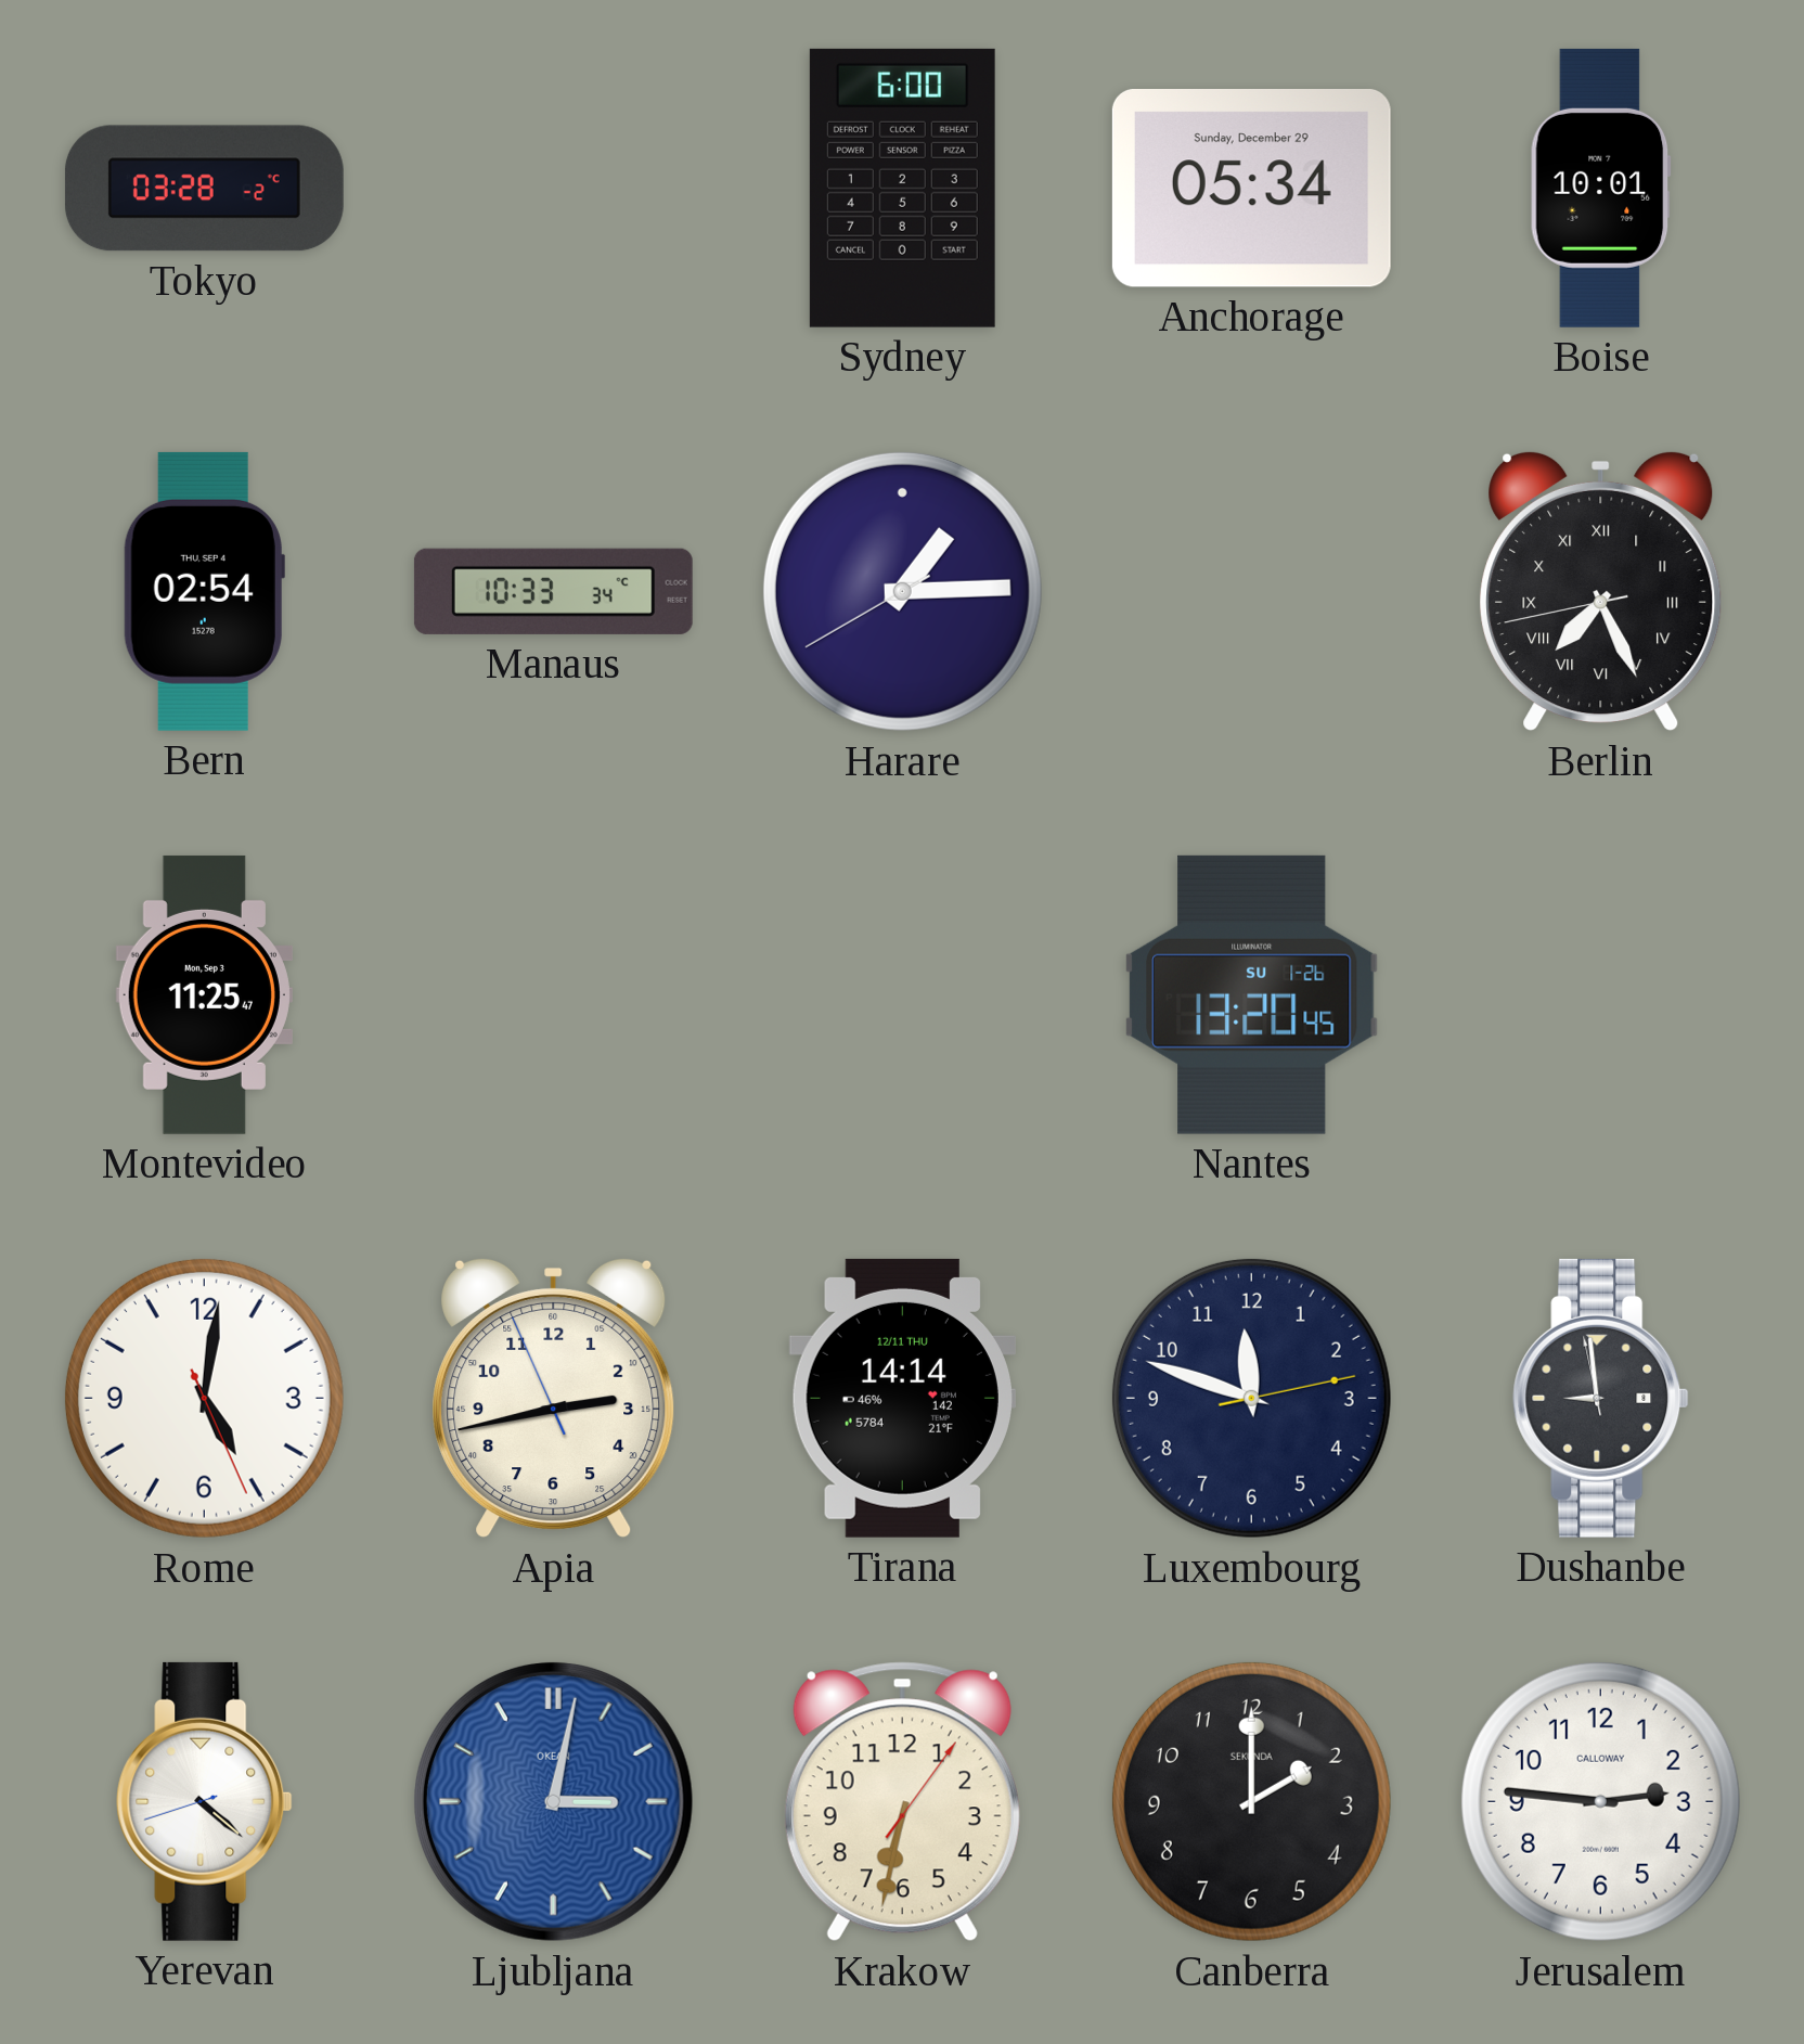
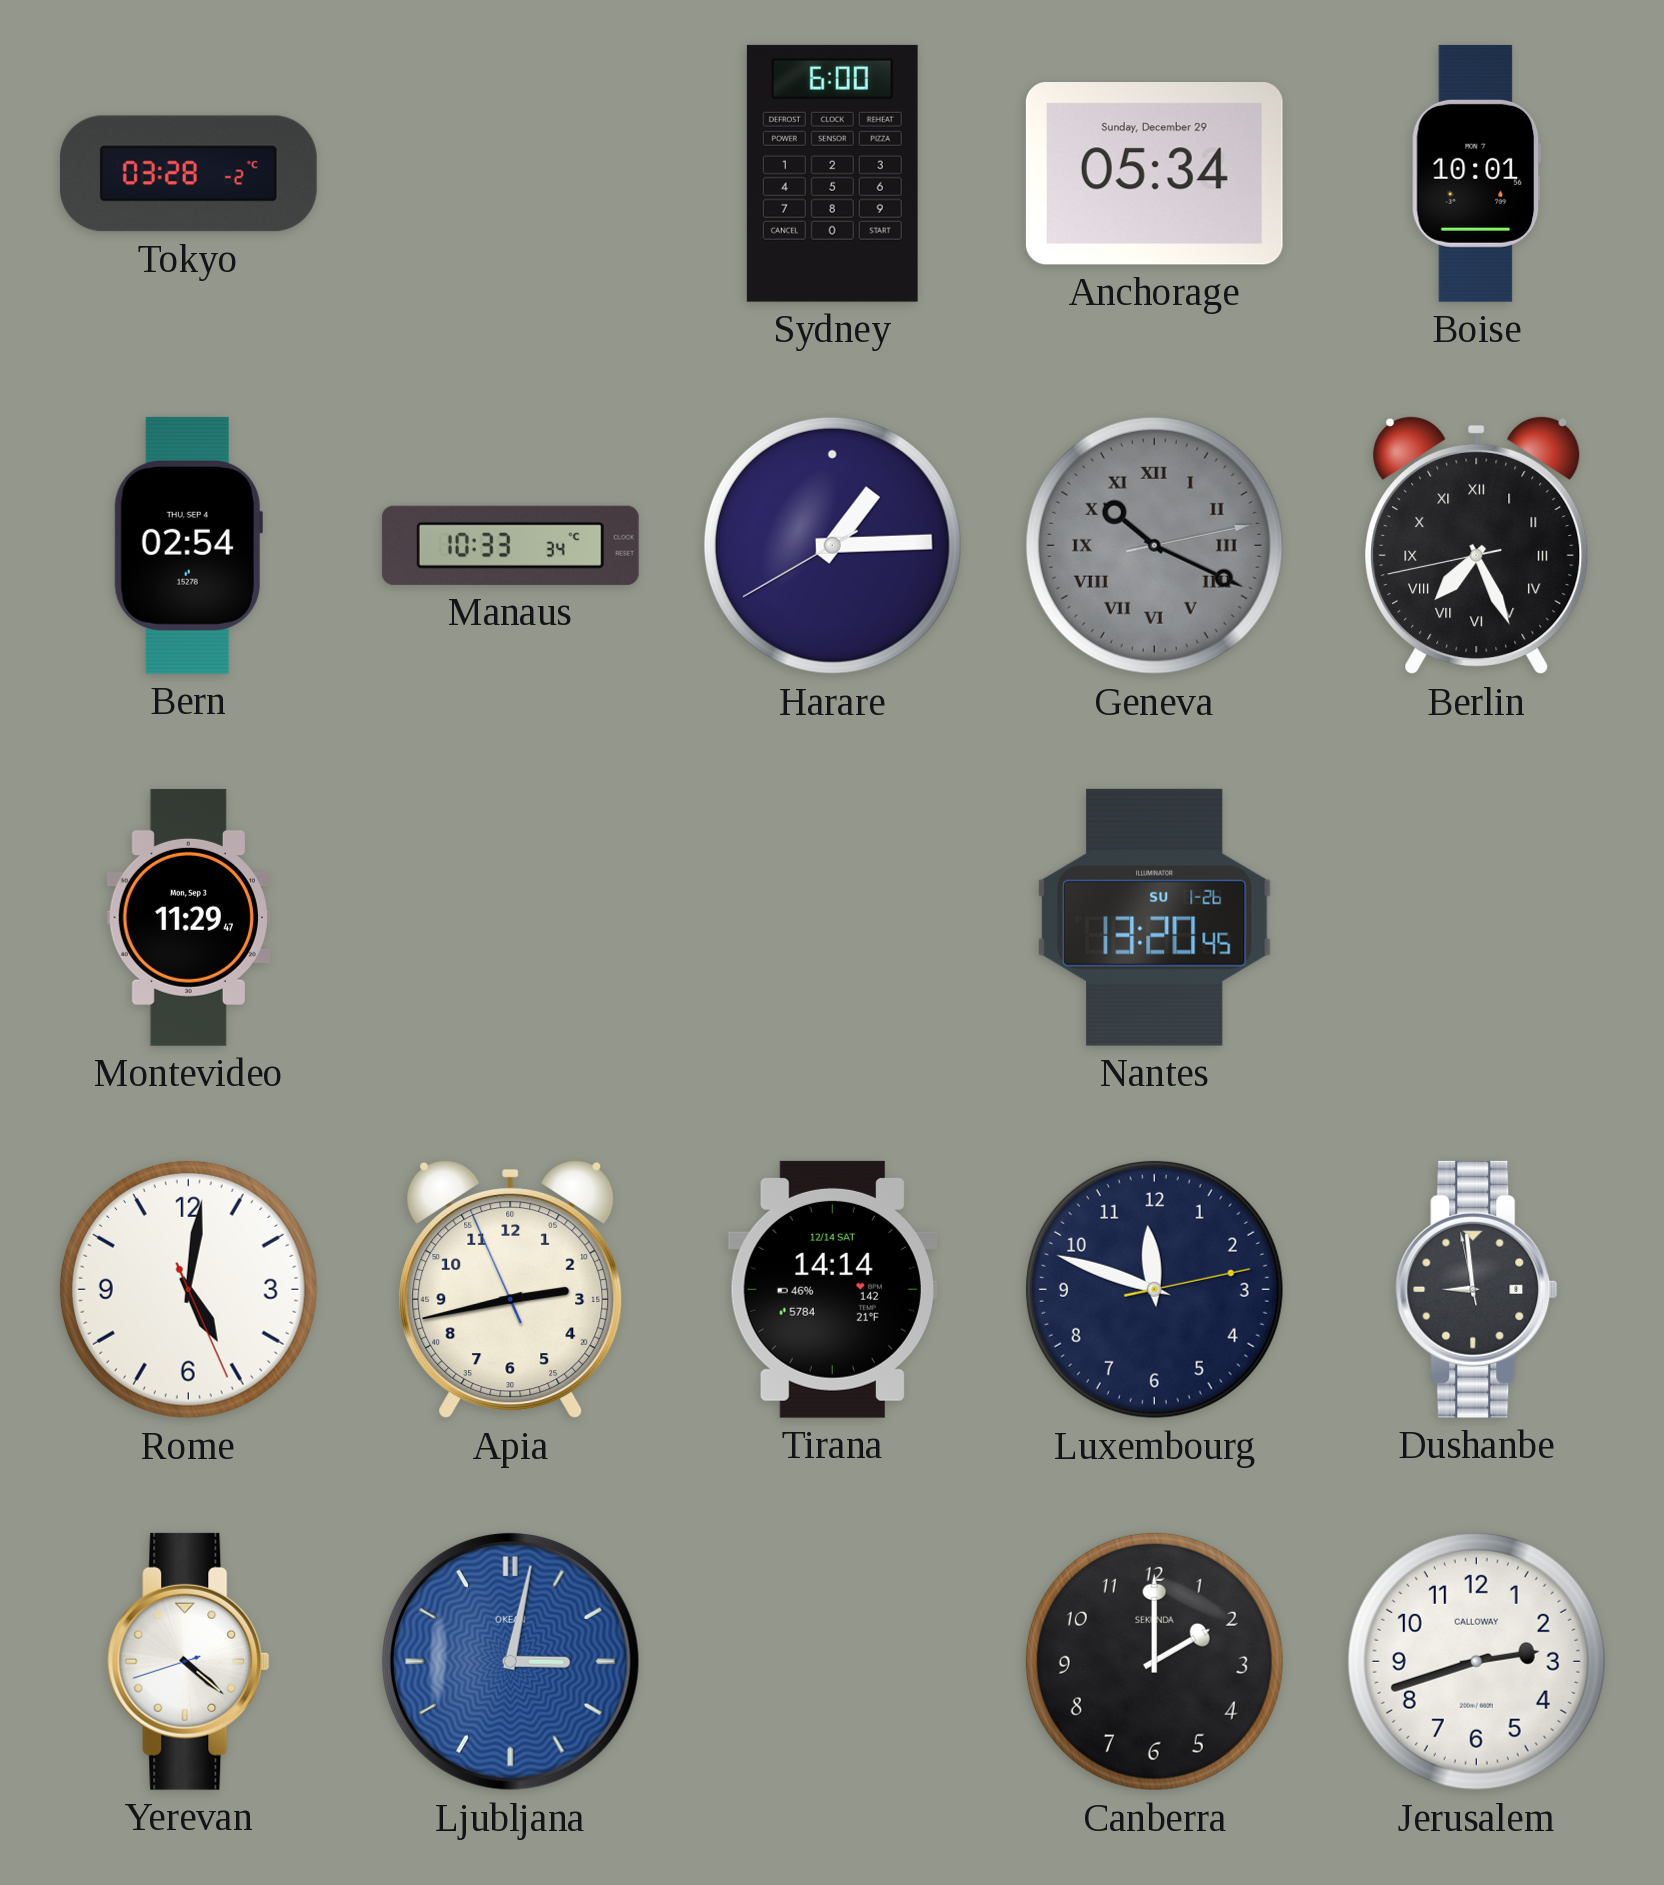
Geneva: none -> 10:19 (1154, 545)
Montevideo: 11:25 -> 11:29 (188, 917)
Tirana date: 12/11 THU -> 12/14 SAT (832, 1289)
Krakow: 6:32 -> none (902, 1802)
Jerusalem: 2:46 -> 2:42 (1476, 1661)
